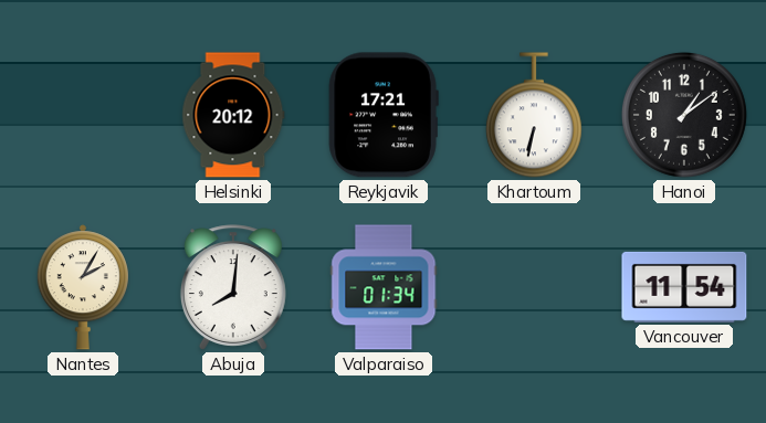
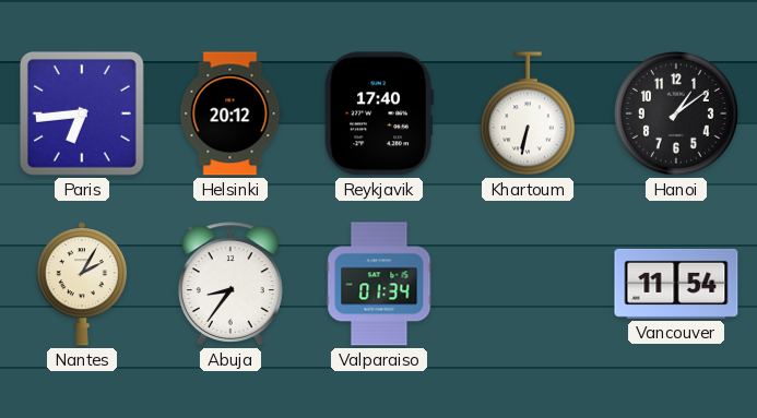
Paris: none -> 6:44 (82, 114)
Reykjavik: 17:21 -> 17:40 (379, 114)
Abuja: 8:01 -> 8:36 (230, 284)
